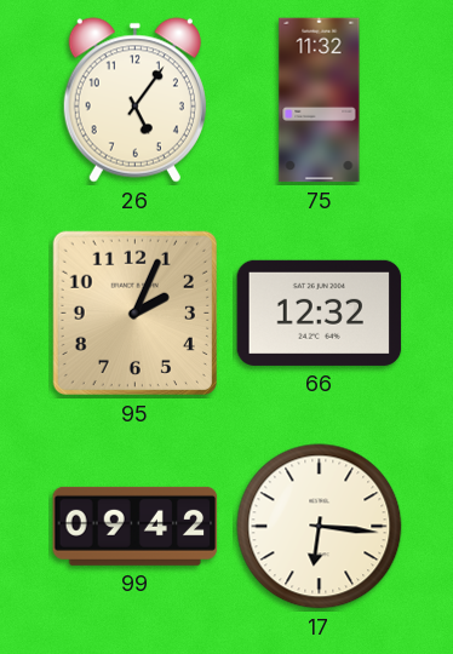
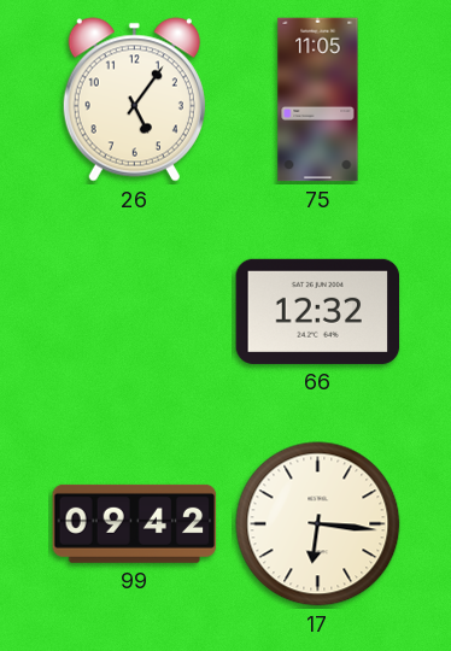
75: 11:32 -> 11:05 (318, 100)
95: 2:04 -> none (134, 312)
